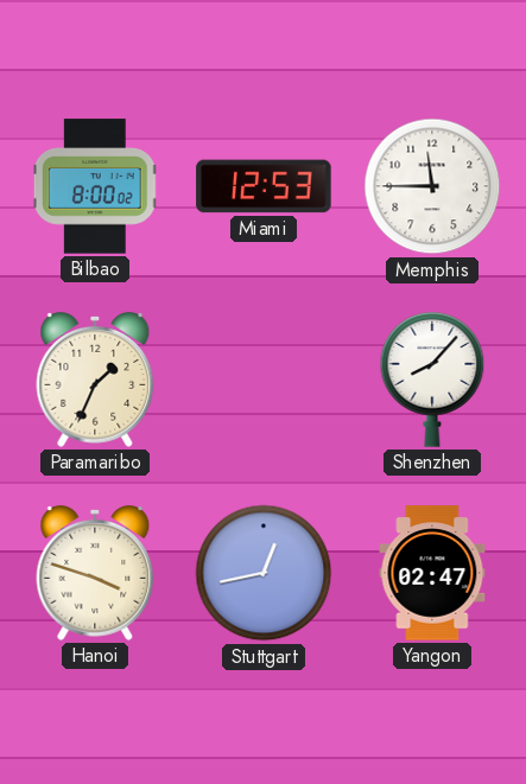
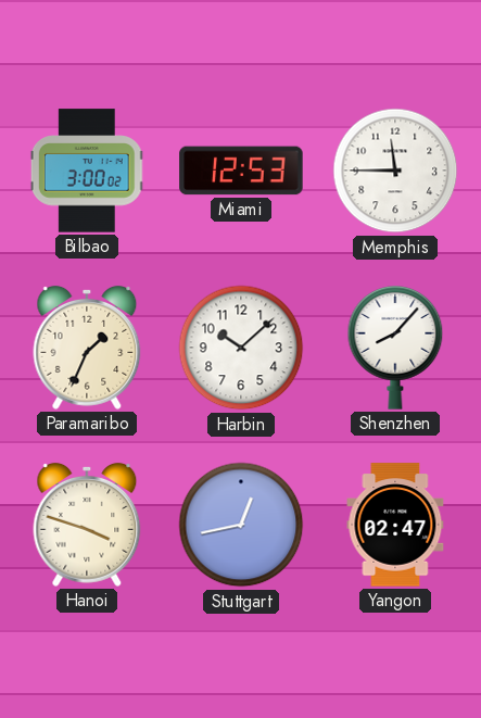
Bilbao: 8:00 -> 3:00 (87, 171)
Harbin: none -> 10:08 (241, 348)
